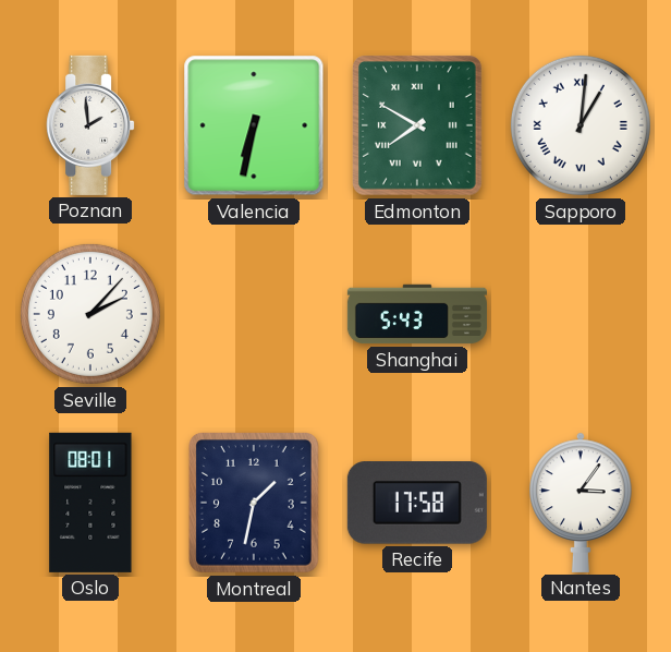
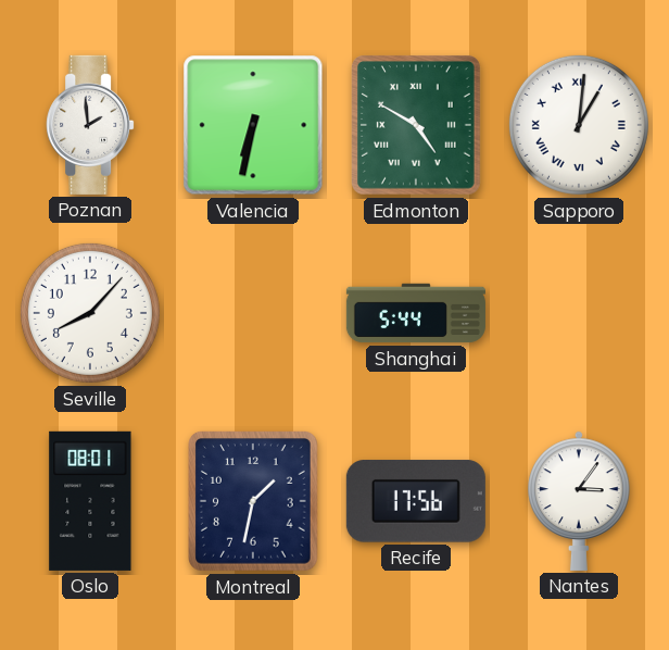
Edmonton: 7:50 -> 4:50 (417, 126)
Seville: 2:07 -> 8:07 (90, 313)
Shanghai: 5:43 -> 5:44 (416, 313)
Recife: 17:58 -> 17:56 (416, 501)
